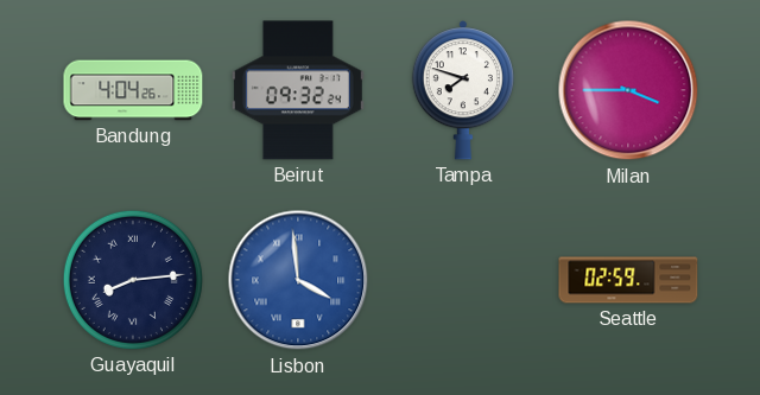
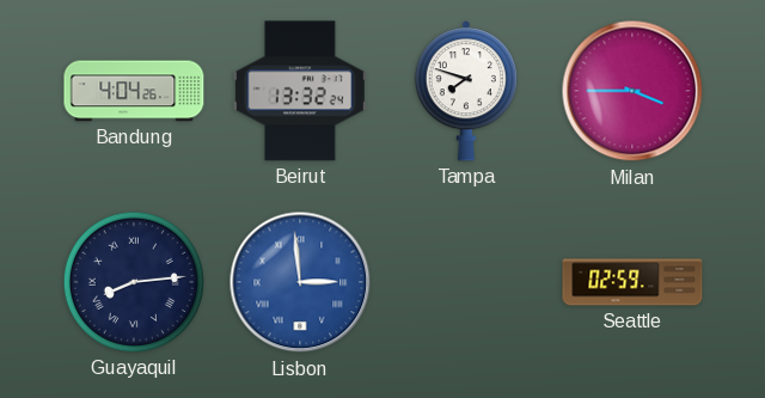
Beirut: 09:32 -> 13:32 (300, 91)
Lisbon: 3:59 -> 2:59 (300, 282)
